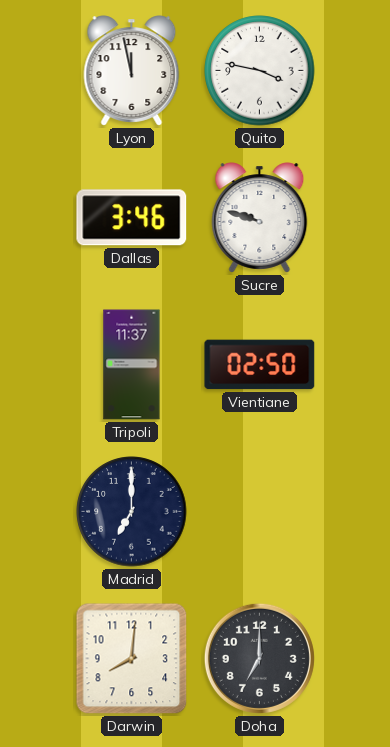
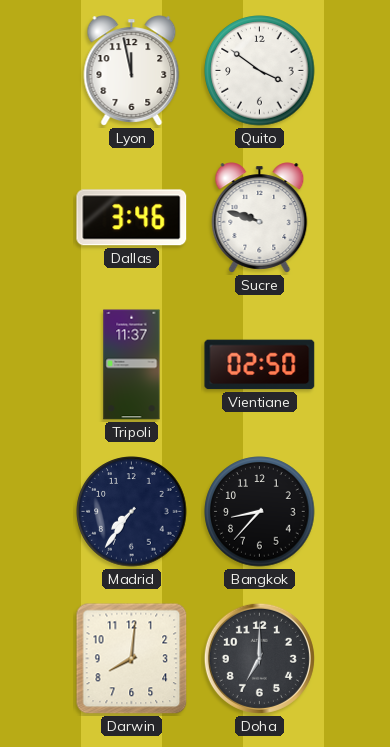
Quito: 3:47 -> 3:51 (260, 71)
Madrid: 7:00 -> 7:36 (132, 512)
Bangkok: none -> 8:37 (260, 512)
